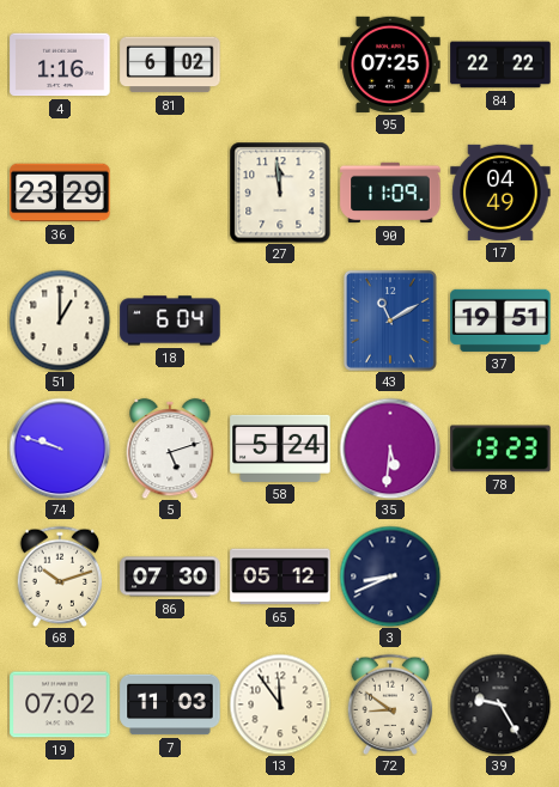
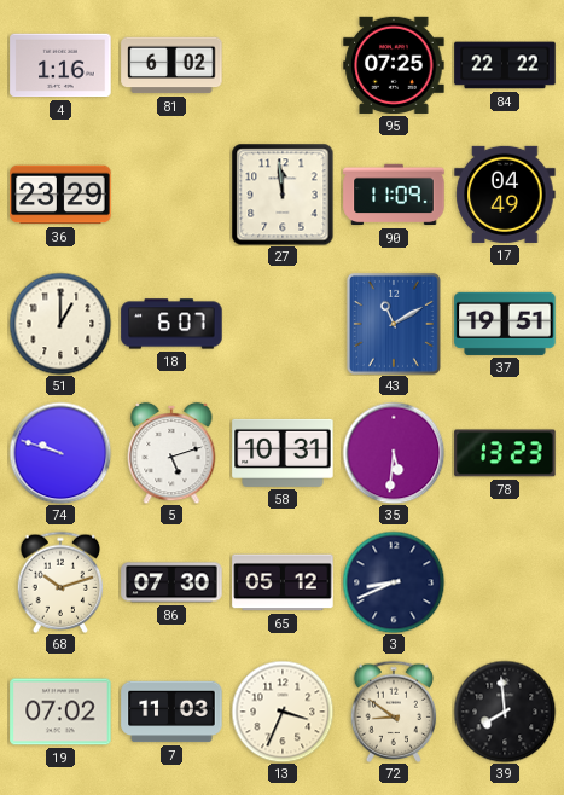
18: 6:04 -> 6:07 (171, 324)
58: 5:24 -> 10:31 (283, 453)
13: 11:54 -> 3:34 (283, 712)
39: 9:25 -> 7:59 (505, 712)
